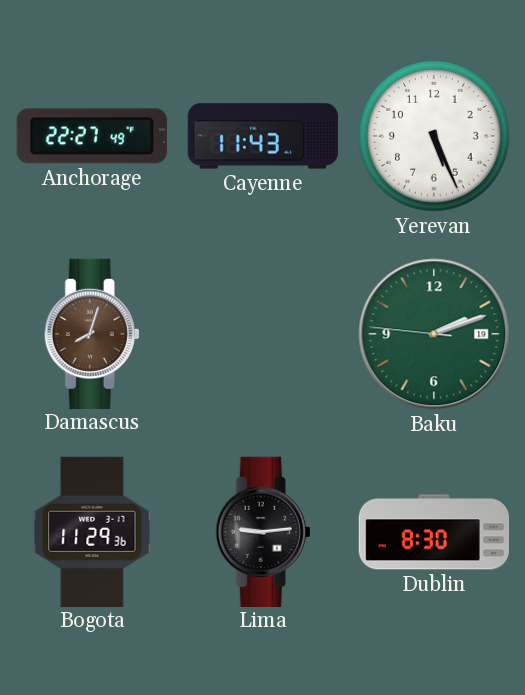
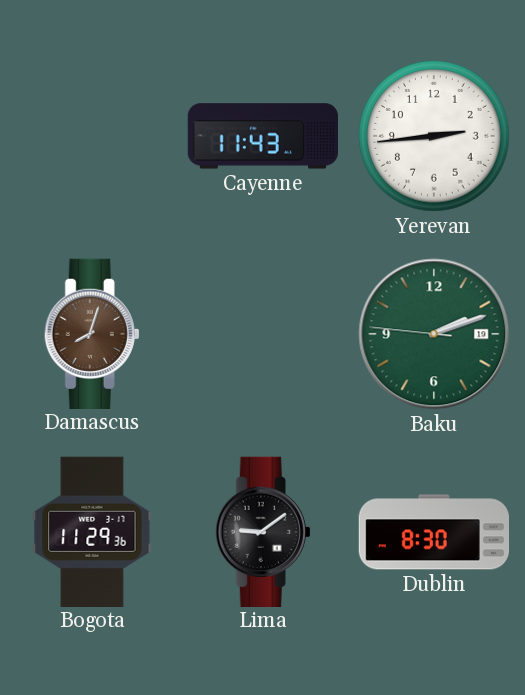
Anchorage: 22:27 -> none (92, 136)
Yerevan: 5:26 -> 2:44 (434, 136)
Lima: 9:14 -> 9:09 (263, 531)
